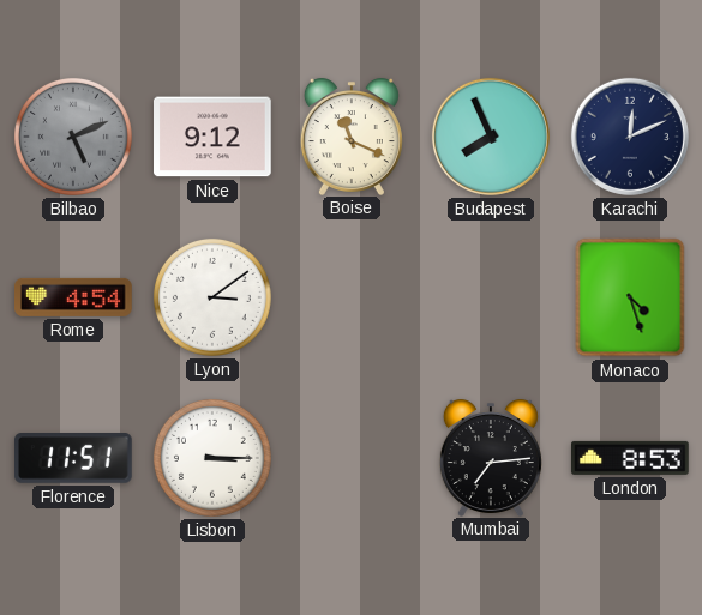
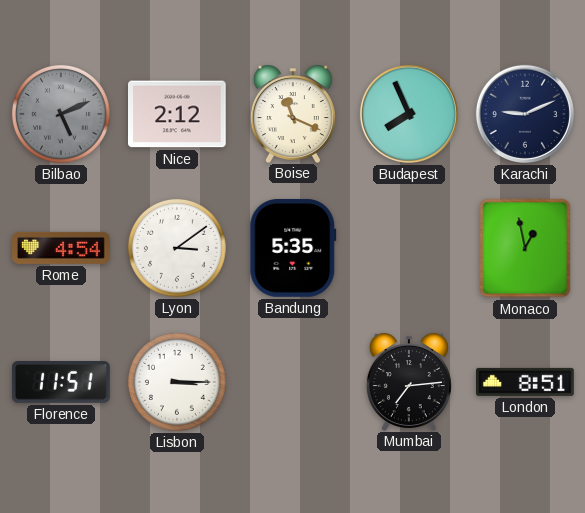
Nice: 9:12 -> 2:12 (178, 114)
Karachi: 12:11 -> 9:11 (525, 114)
Bandung: none -> 5:35 (293, 249)
Monaco: 4:27 -> 12:58 (525, 248)
London: 8:53 -> 8:51 (526, 382)
